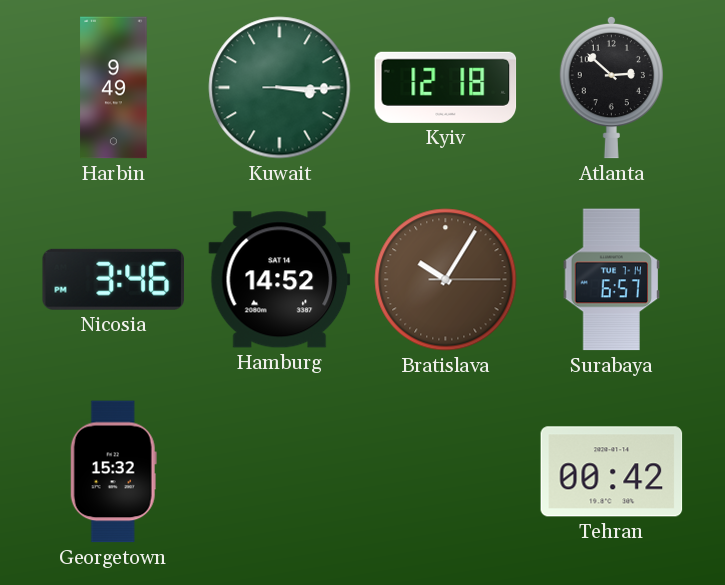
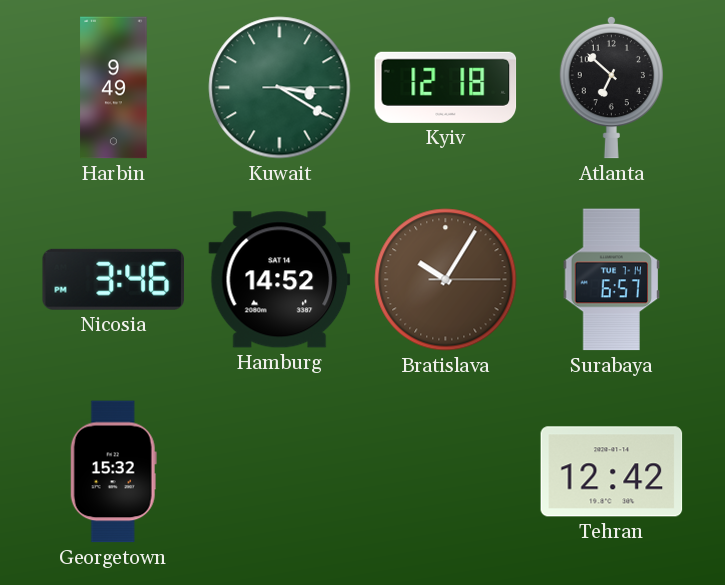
Kuwait: 3:15 -> 3:20 (280, 88)
Atlanta: 2:52 -> 6:52 (611, 87)
Tehran: 00:42 -> 12:42 (612, 472)
